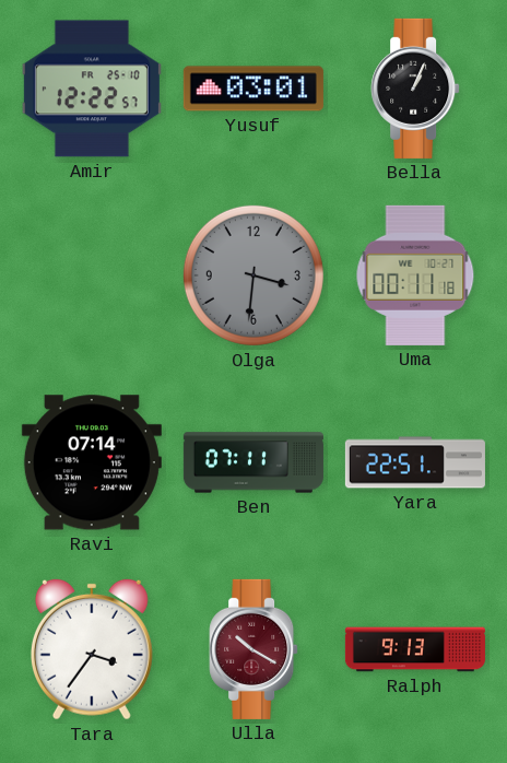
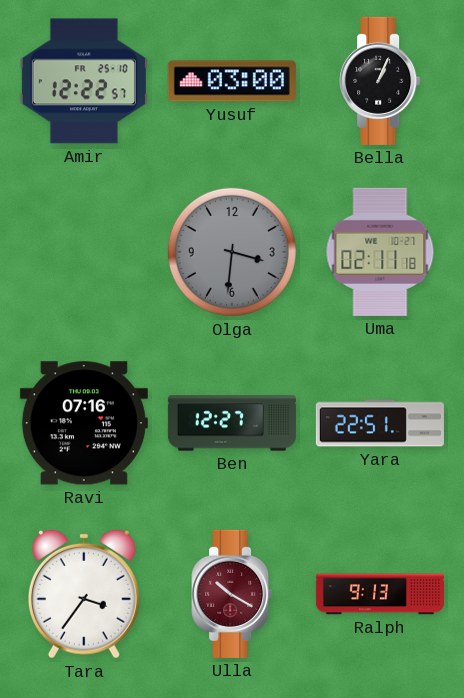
Yusuf: 03:01 -> 03:00 (232, 81)
Uma: 00:11 -> 02:11 (380, 252)
Ravi: 07:14 -> 07:16 (84, 423)
Ben: 07:11 -> 12:27 (232, 423)
